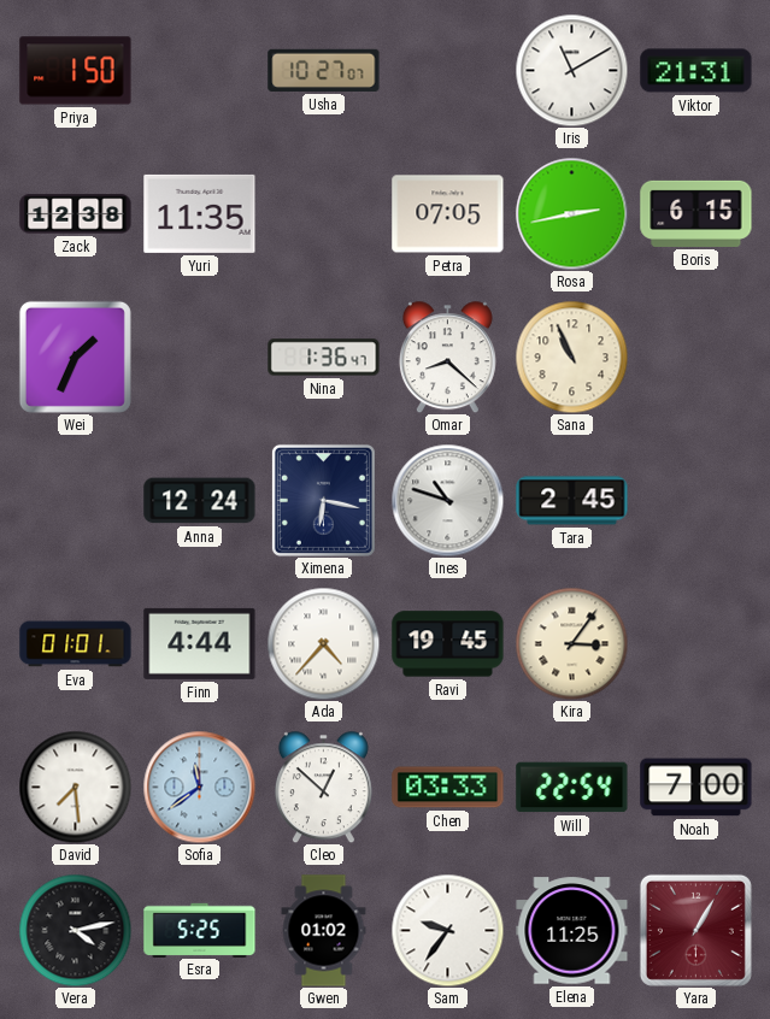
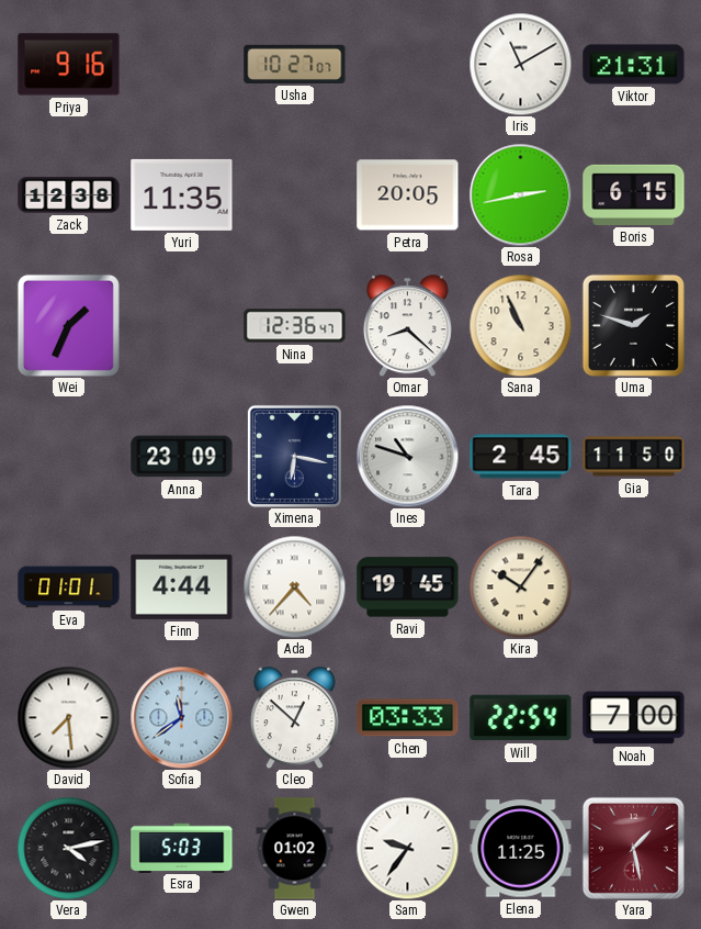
Priya: 1:50 -> 9:16 (69, 65)
Petra: 07:05 -> 20:05 (408, 195)
Nina: 1:36 -> 12:36 (295, 326)
Uma: none -> 1:48 (633, 325)
Anna: 12:24 -> 23:09 (182, 457)
Gia: none -> 11:50 (634, 457)
Kira: 3:06 -> 10:06 (520, 586)
Esra: 5:25 -> 5:03 (182, 848)
Yara: 1:05 -> 1:28 (633, 848)
